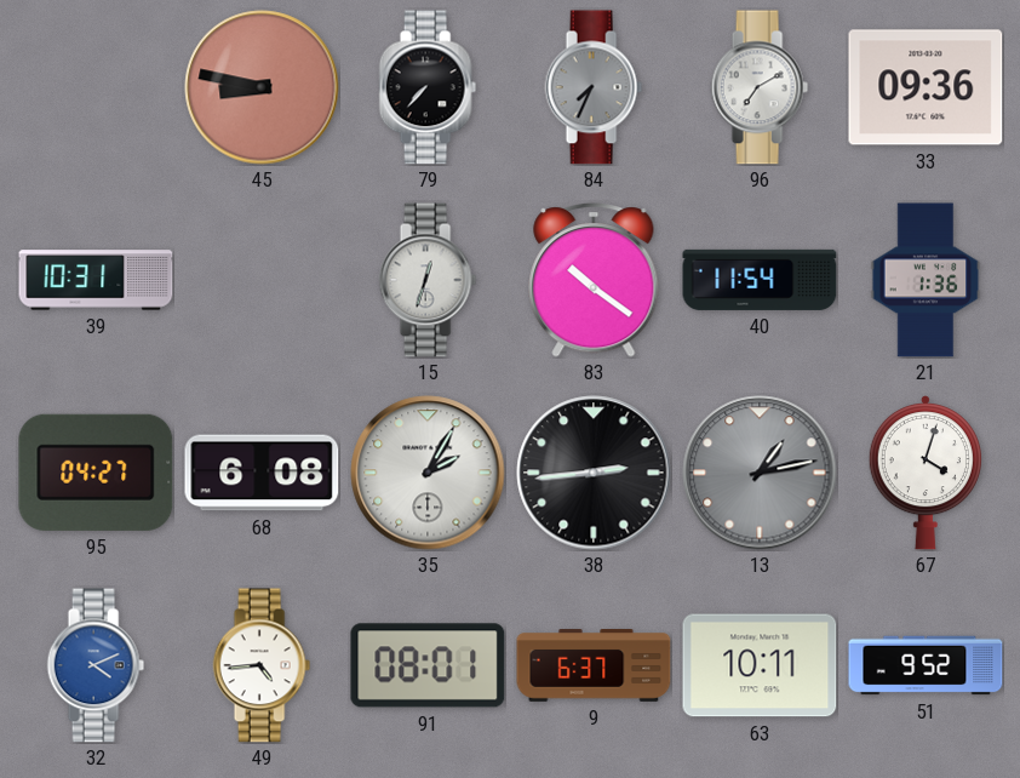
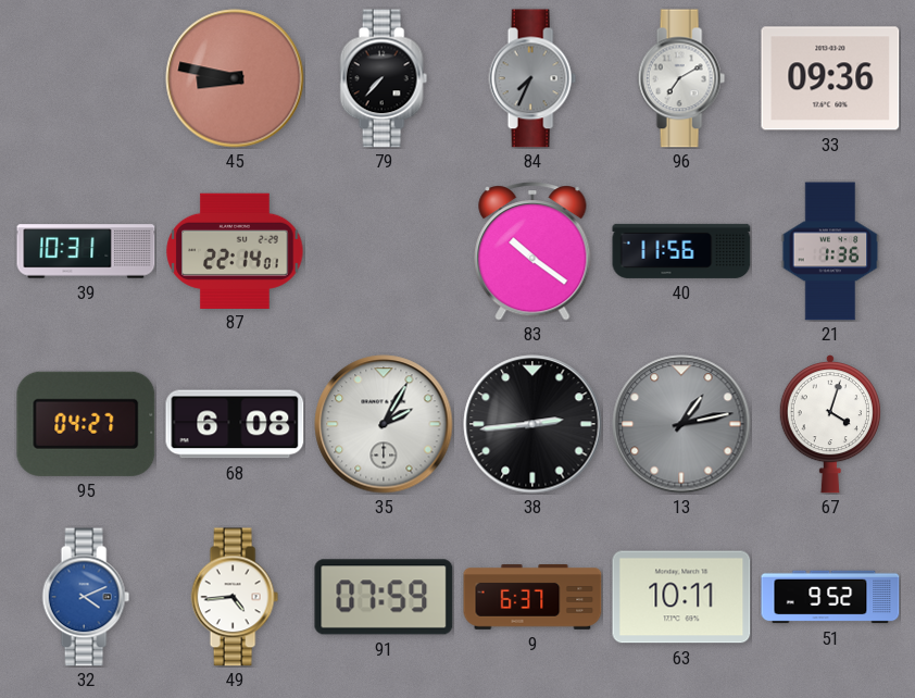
87: none -> 22:14 (235, 250)
15: 12:33 -> none (428, 280)
40: 11:54 -> 11:56 (681, 251)
91: 08:01 -> 07:59 (384, 597)
